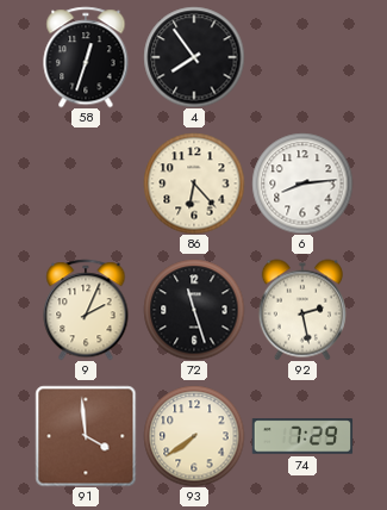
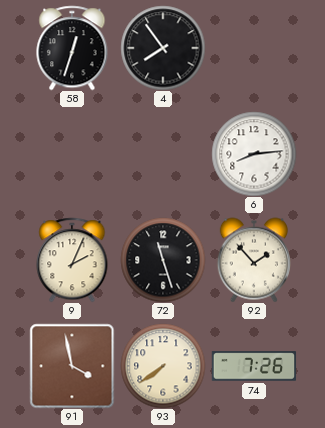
86: 6:23 -> none (194, 184)
92: 2:28 -> 1:53 (253, 260)
91: 3:59 -> 3:58 (72, 366)
74: 7:29 -> 7:26 (254, 366)
